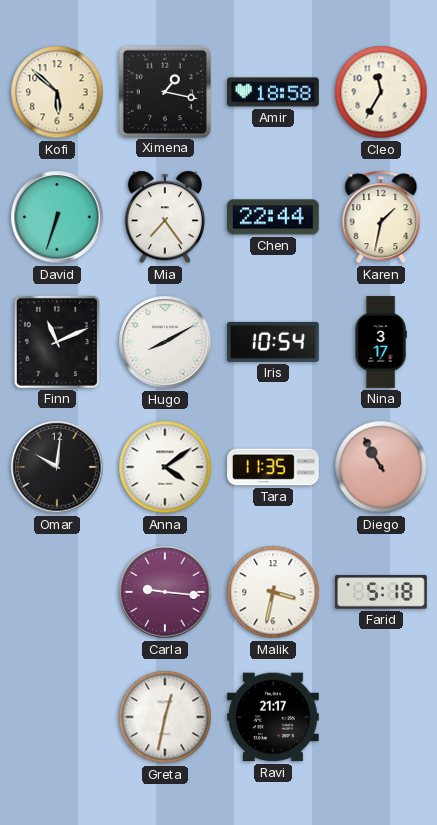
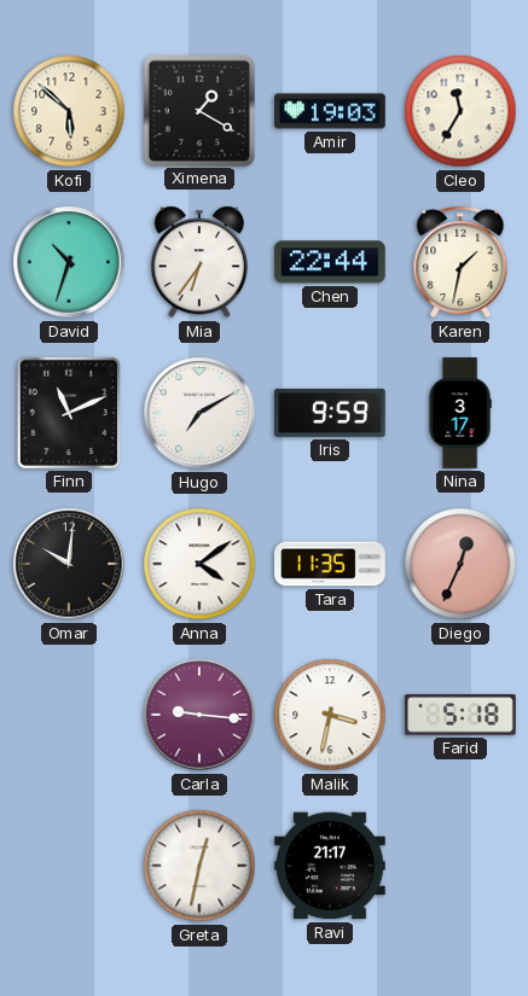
Ximena: 1:17 -> 1:20 (198, 110)
Amir: 18:58 -> 19:03 (330, 111)
David: 6:33 -> 10:33 (69, 262)
Mia: 7:24 -> 6:36 (199, 262)
Hugo: 8:10 -> 7:10 (199, 413)
Iris: 10:54 -> 9:59 (330, 413)
Diego: 10:55 -> 12:34 (460, 564)
